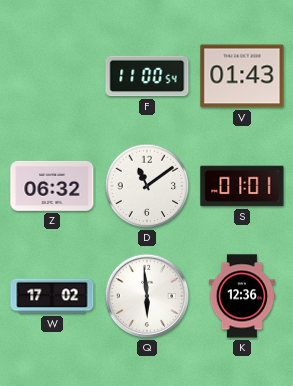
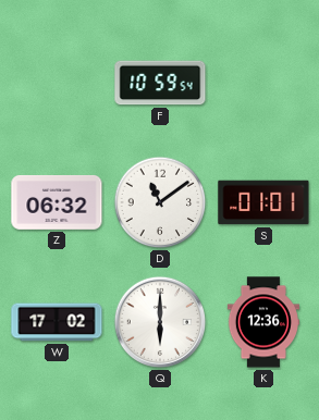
F: 11:00 -> 10:59 (160, 83)
V: 01:43 -> none (242, 76)
Q: 5:59 -> 6:00 (160, 322)
